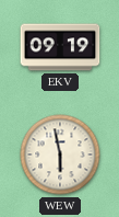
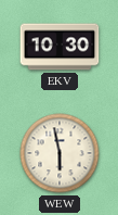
EKV: 09:19 -> 10:30 (60, 47)
